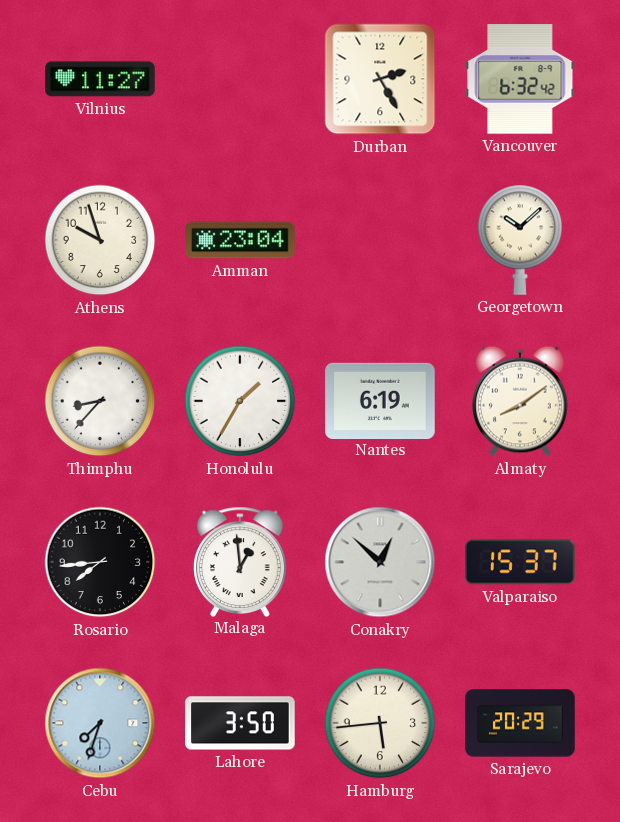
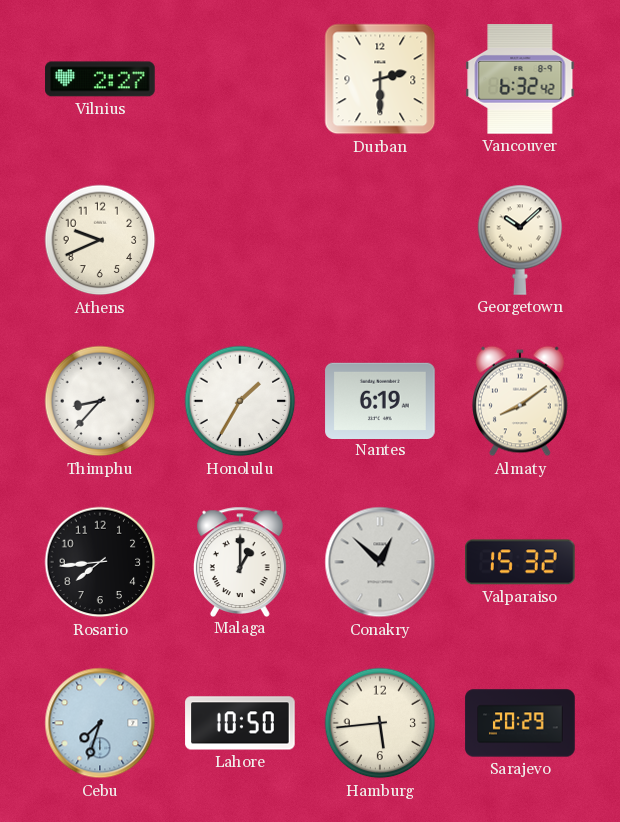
Vilnius: 11:27 -> 2:27 (100, 79)
Durban: 2:25 -> 2:30 (380, 79)
Athens: 9:57 -> 9:41 (100, 240)
Amman: 23:04 -> none (240, 240)
Malaga: 12:59 -> 1:00 (240, 561)
Valparaiso: 15:37 -> 15:32 (520, 562)
Lahore: 3:50 -> 10:50 (240, 723)
